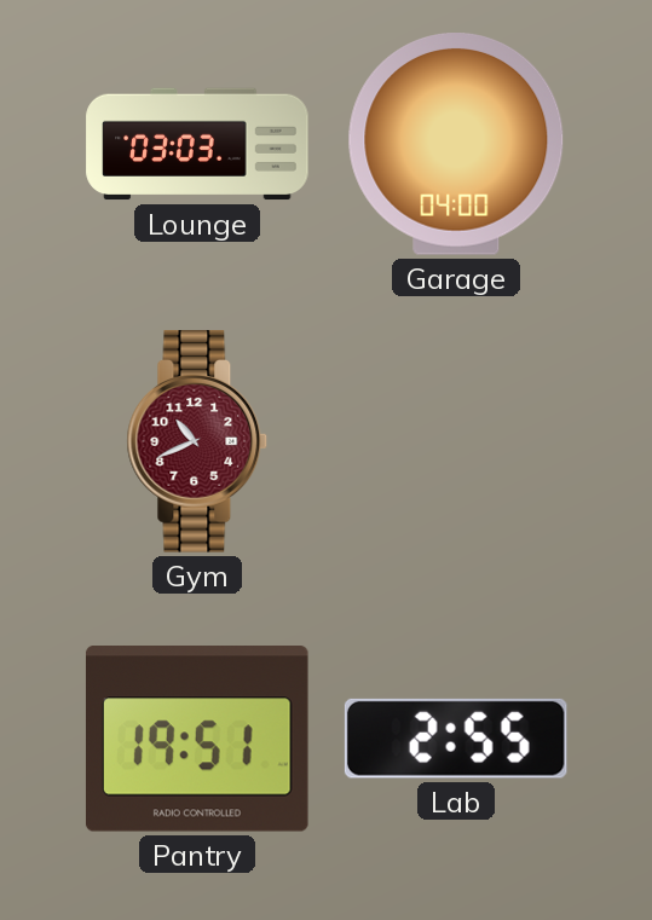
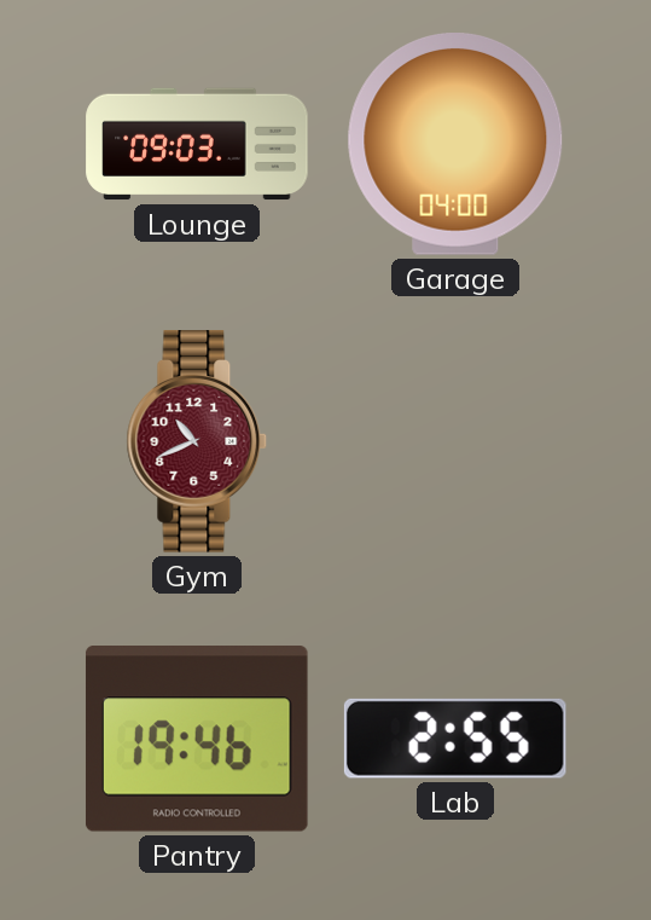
Lounge: 03:03 -> 09:03 (197, 144)
Pantry: 19:51 -> 19:46 (197, 740)
